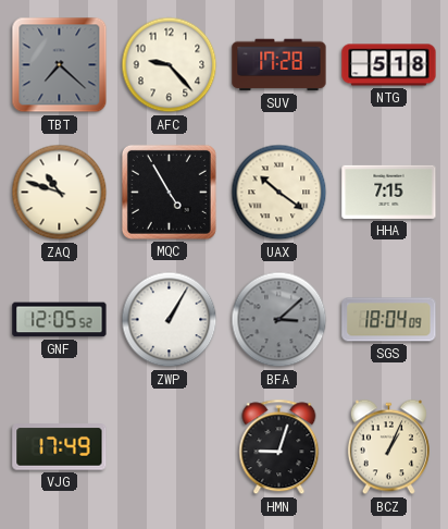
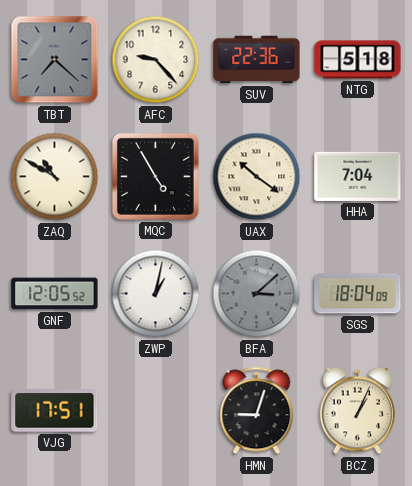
SUV: 17:28 -> 22:36 (257, 60)
ZAQ: 10:48 -> 10:50 (55, 177)
HHA: 7:15 -> 7:04 (358, 176)
ZWP: 1:05 -> 1:02 (156, 294)
VJG: 17:49 -> 17:51 (55, 411)
